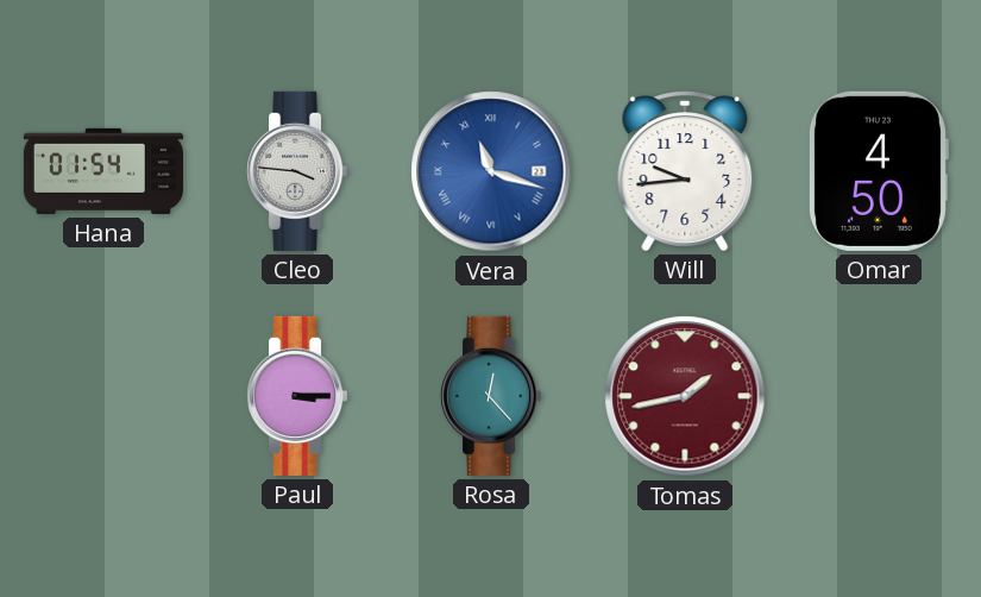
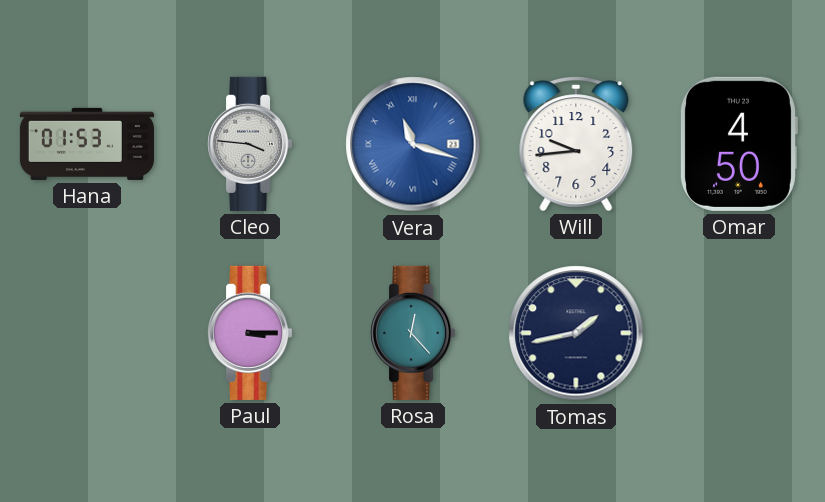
Hana: 01:54 -> 01:53 (87, 144)
Tomas dial: burgundy -> navy (576, 333)
